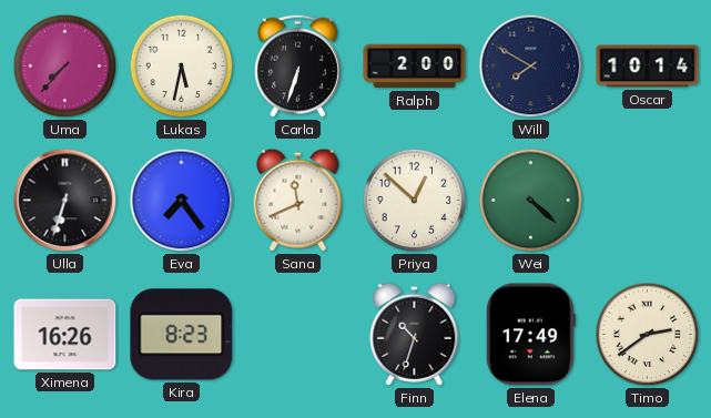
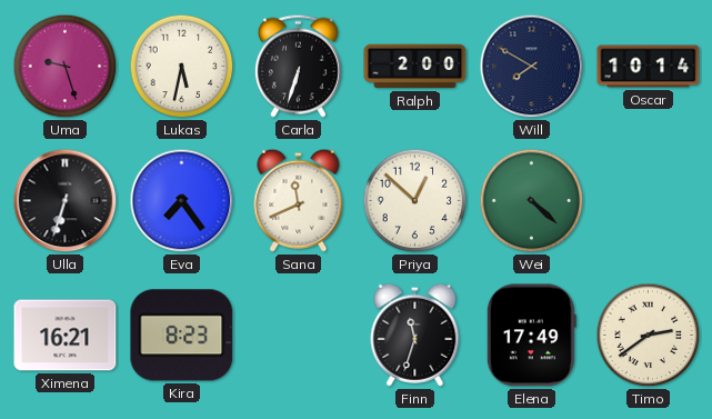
Uma: 7:37 -> 9:27 (66, 67)
Ximena: 16:26 -> 16:21 (66, 336)
Finn: 10:33 -> 11:33 (415, 335)
